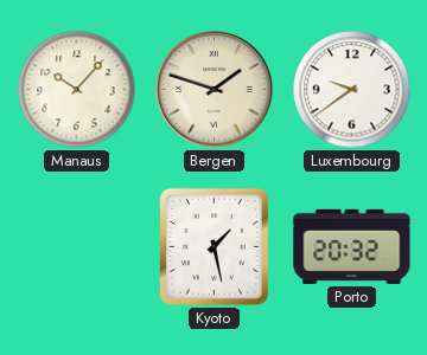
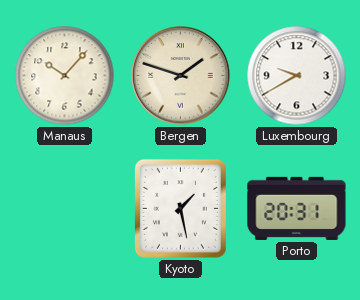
Luxembourg: 9:39 -> 9:40 (297, 76)
Porto: 20:32 -> 20:31 (297, 208)
